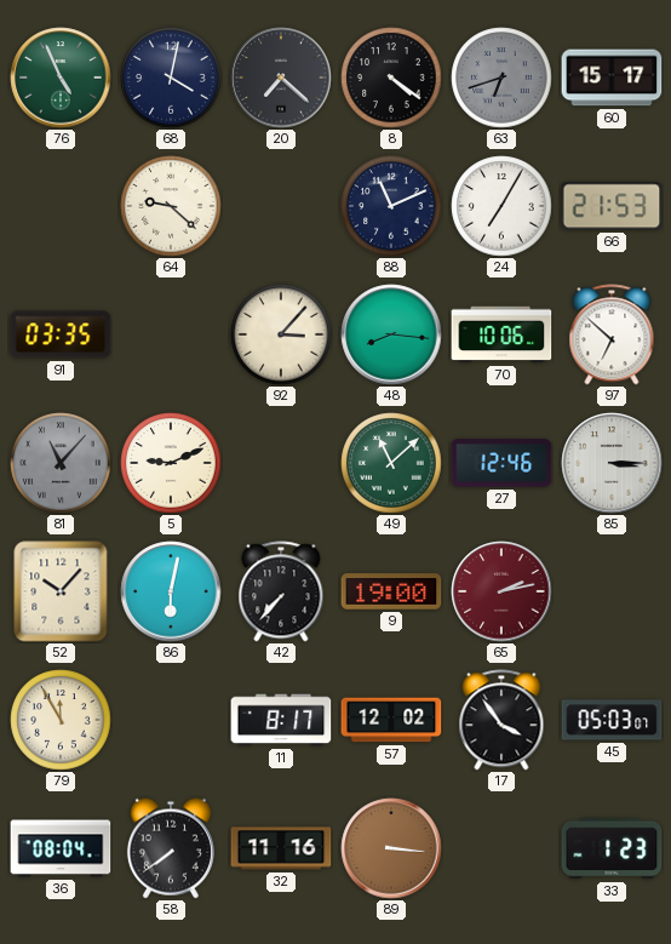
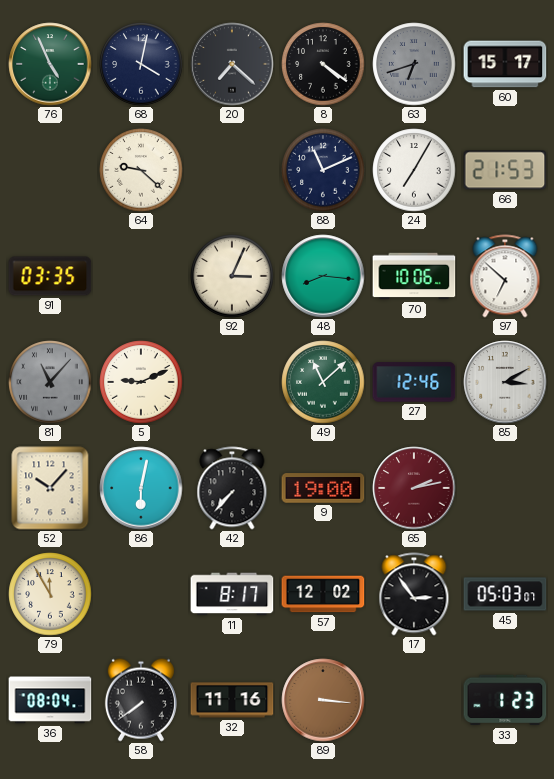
92: 3:07 -> 3:04 (232, 276)
85: 3:15 -> 3:10 (505, 382)
17: 3:54 -> 2:54 (414, 594)
